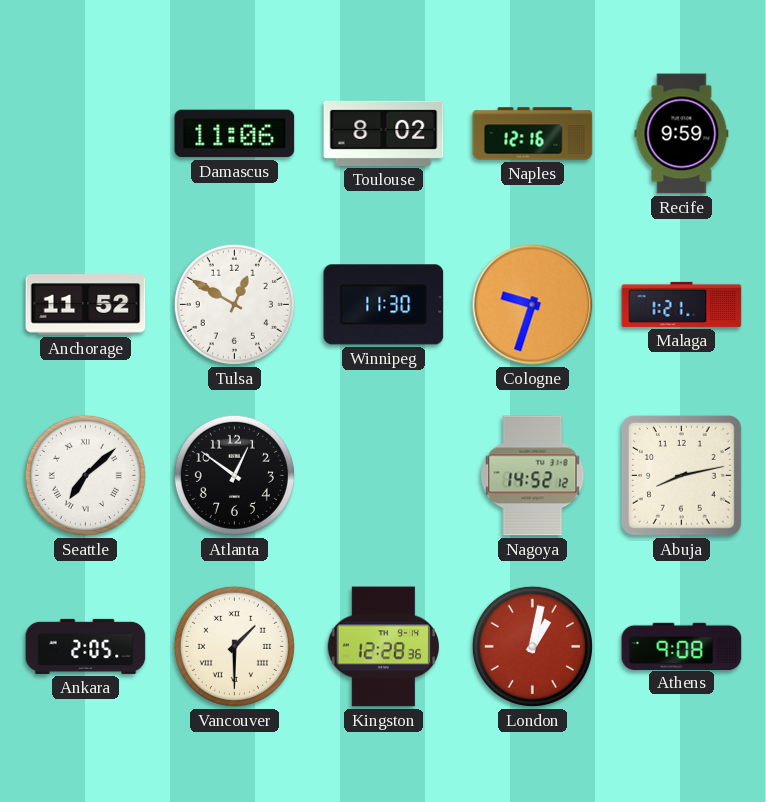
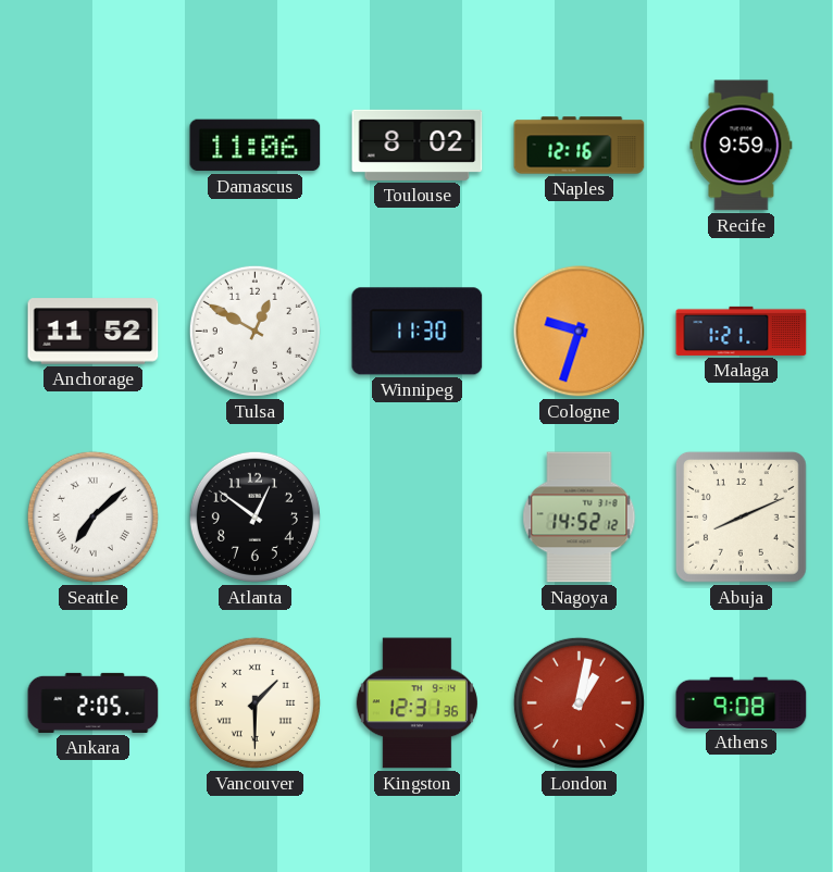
Abuja: 8:13 -> 8:11 (741, 516)
Kingston: 12:28 -> 12:31 (416, 703)
